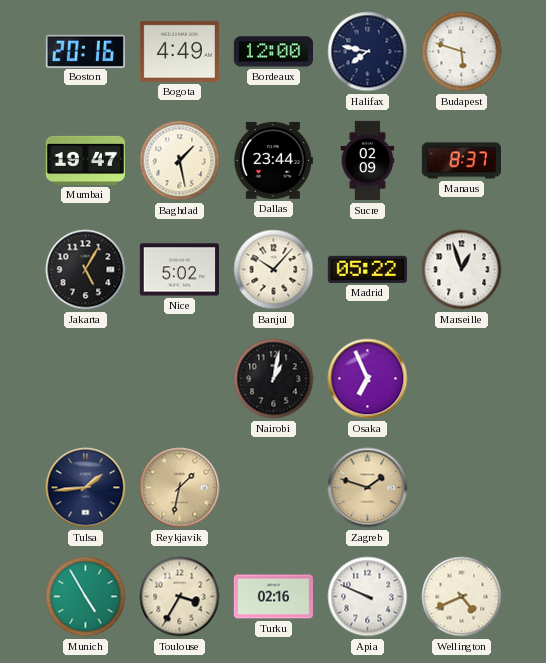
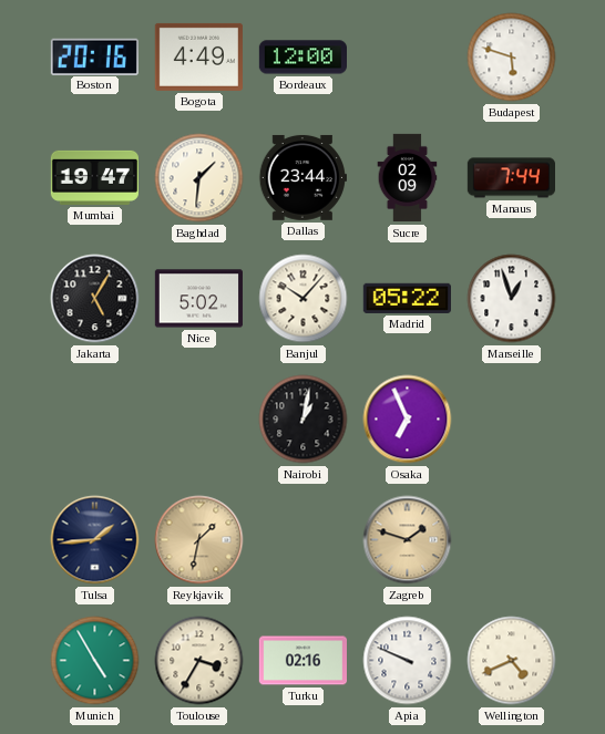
Halifax: 7:47 -> none (368, 52)
Baghdad: 1:28 -> 1:31 (199, 178)
Manaus: 8:37 -> 7:44 (511, 178)
